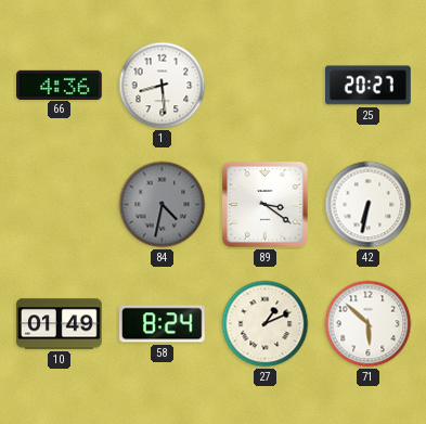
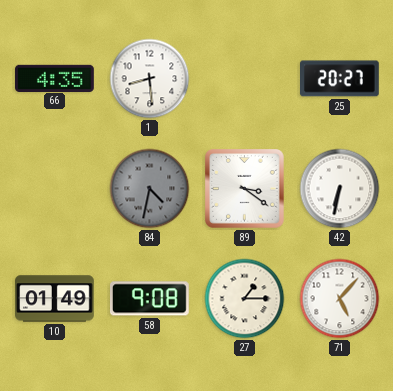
66: 4:36 -> 4:35 (55, 78)
58: 8:24 -> 9:08 (150, 299)
27: 1:11 -> 1:15 (245, 299)
71: 5:52 -> 5:07 (340, 299)
